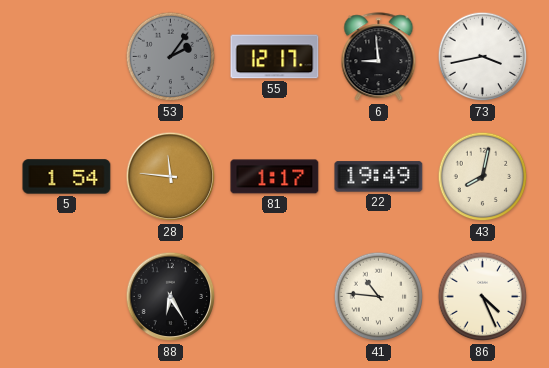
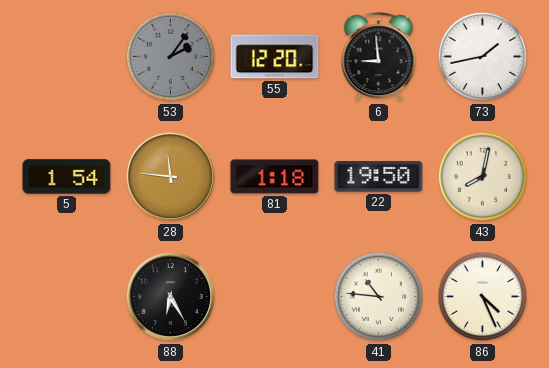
55: 12:17 -> 12:20 (275, 57)
73: 3:43 -> 1:43 (483, 57)
81: 1:17 -> 1:18 (275, 177)
22: 19:49 -> 19:50 (379, 177)
